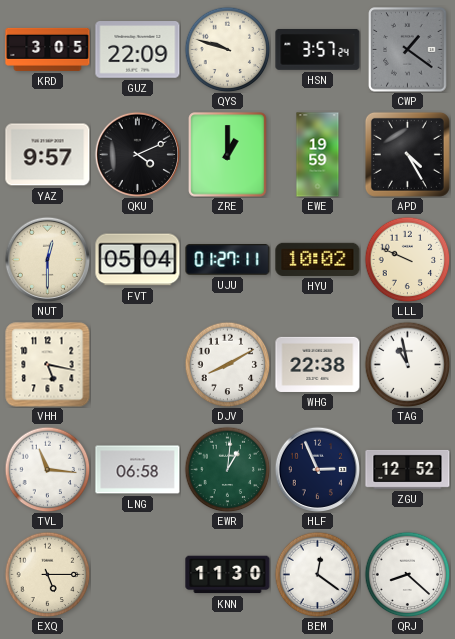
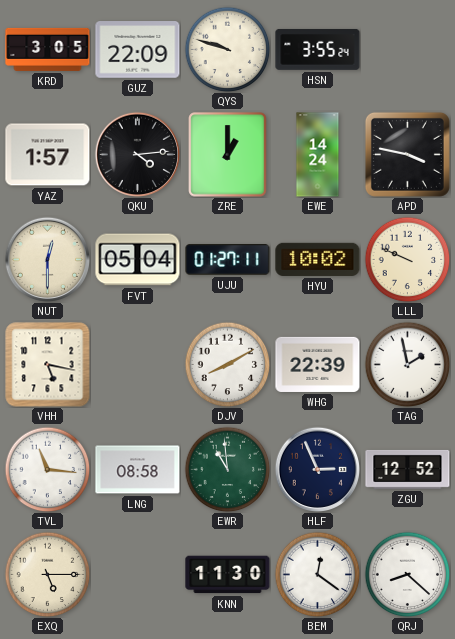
HSN: 3:57 -> 3:55 (318, 49)
CWP: 1:21 -> none (408, 50)
YAZ: 9:57 -> 1:57 (48, 155)
QKU: 4:11 -> 4:14 (137, 154)
EWE: 19:59 -> 14:24 (318, 155)
APD: 4:25 -> 3:47 (407, 154)
WHG: 22:38 -> 22:39 (318, 364)
TAG: 10:58 -> 1:58 (407, 364)
LNG: 06:58 -> 08:58 (138, 470)
EWR: 1:01 -> 10:59 (227, 469)
